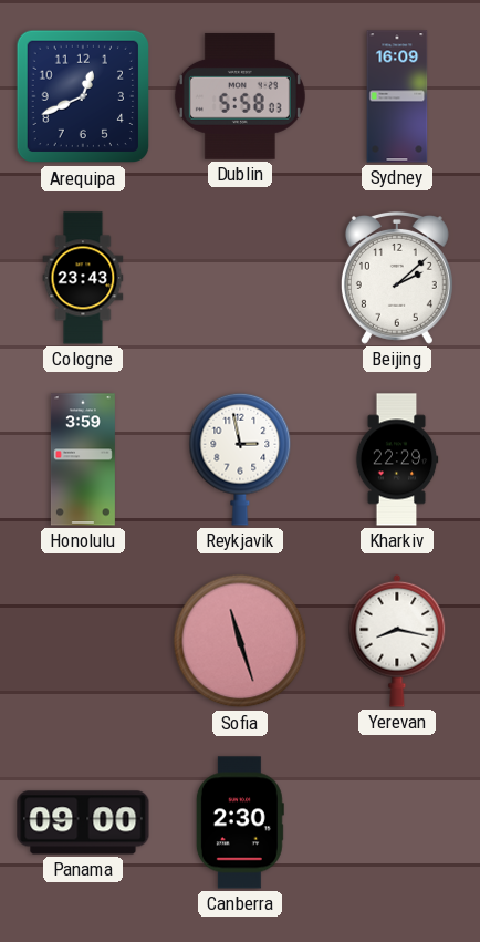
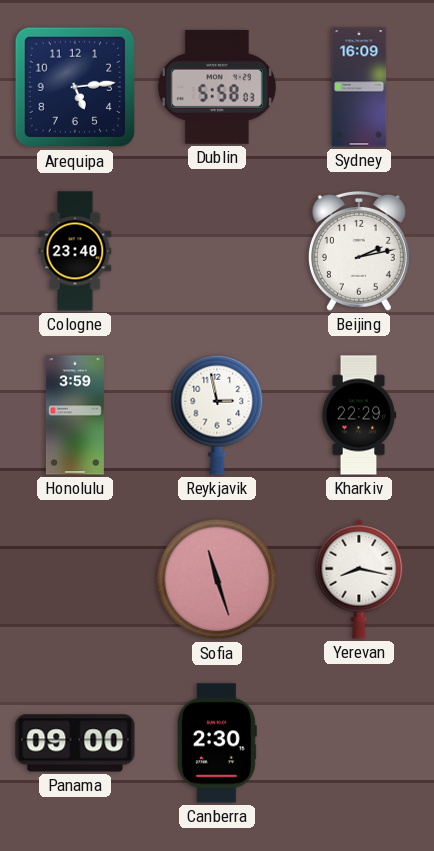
Arequipa: 12:41 -> 5:14 (74, 87)
Cologne: 23:43 -> 23:40 (75, 251)
Beijing: 2:08 -> 2:13 (359, 251)
